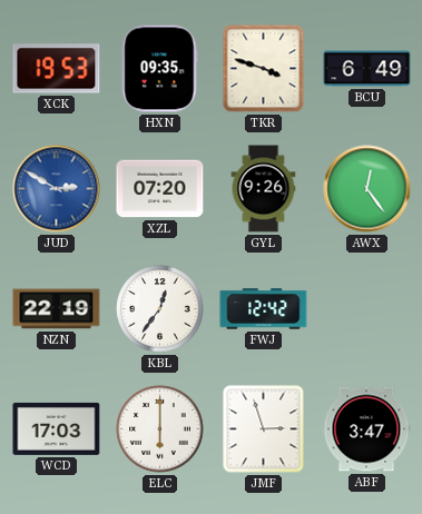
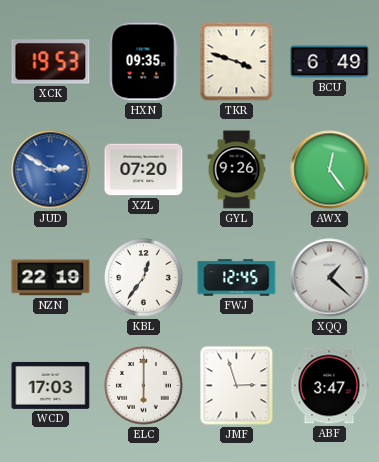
FWJ: 12:42 -> 12:45 (237, 278)
XQQ: none -> 1:22 (330, 278)
